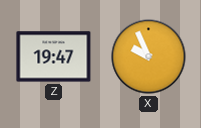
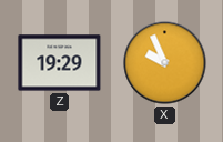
Z: 19:47 -> 19:29 (60, 63)
